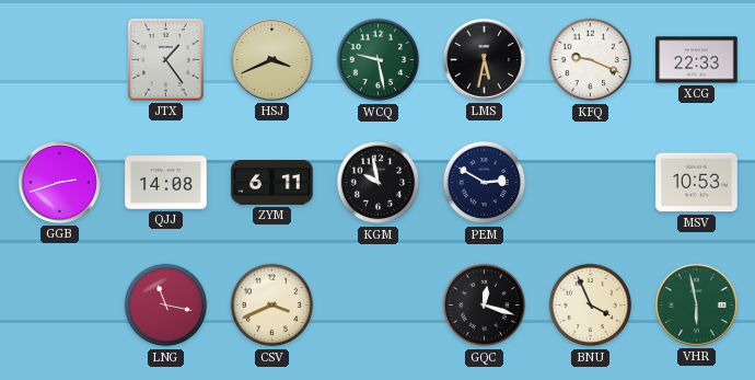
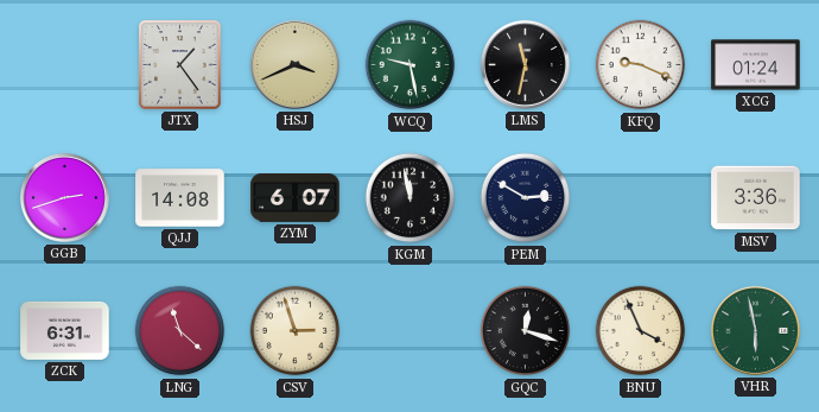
LMS: 5:32 -> 11:32 (525, 64)
XCG: 22:33 -> 01:24 (756, 65)
ZYM: 6:11 -> 6:07 (296, 198)
KGM: 9:58 -> 11:58 (411, 198)
MSV: 10:53 -> 3:36 (756, 198)
ZCK: none -> 6:31 (65, 330)
LNG: 11:17 -> 11:22 (180, 331)
CSV: 3:41 -> 2:57 (296, 331)
